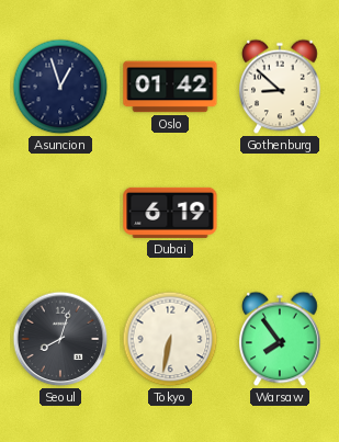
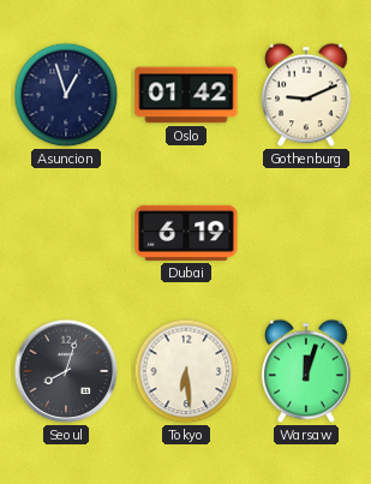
Gothenburg: 8:52 -> 9:11 (306, 95)
Tokyo: 6:32 -> 6:29 (186, 371)
Warsaw: 7:54 -> 12:03 (306, 371)
